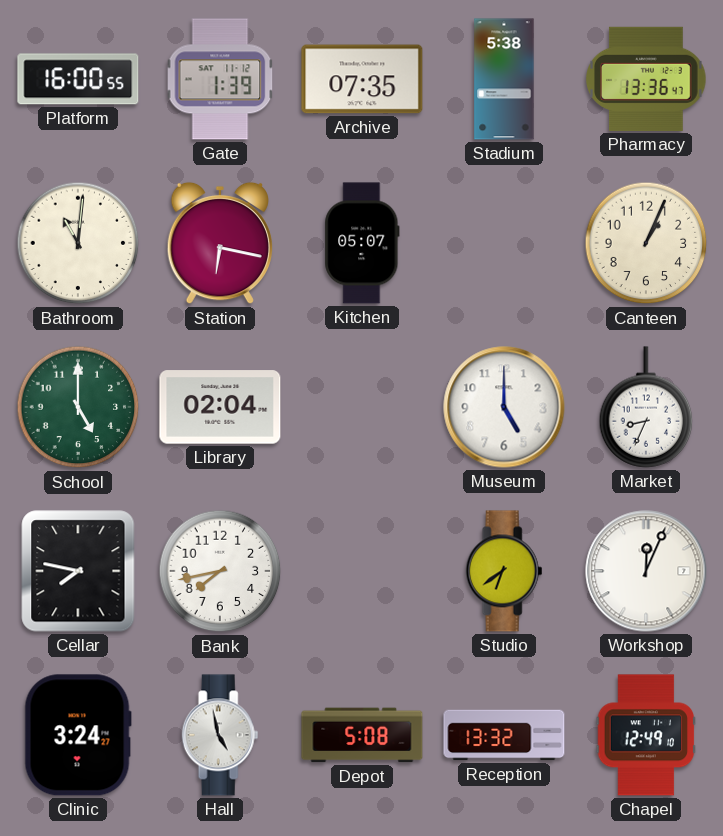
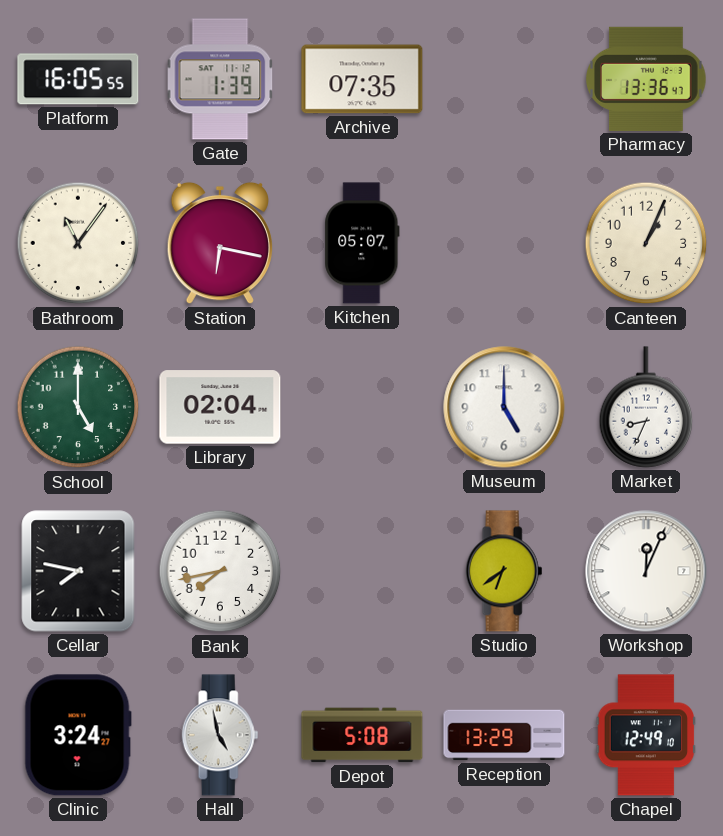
Platform: 16:00 -> 16:05 (78, 79)
Stadium: 5:38 -> none (504, 79)
Bathroom: 11:01 -> 11:06 (78, 243)
Reception: 13:32 -> 13:29 (504, 735)
